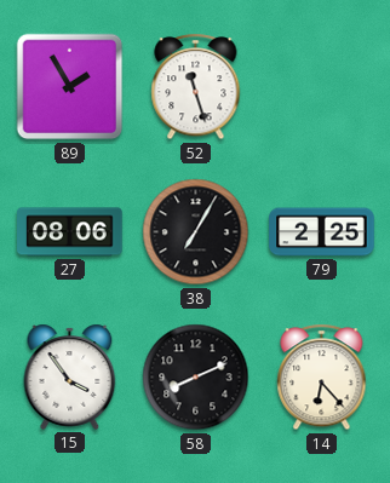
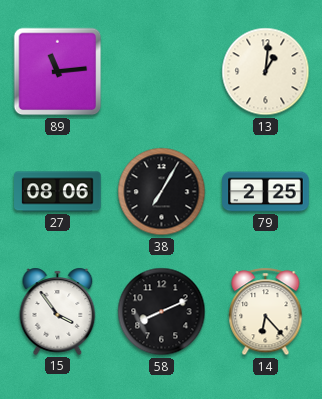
89: 1:55 -> 11:14 (58, 72)
52: 11:27 -> none (196, 87)
13: none -> 1:01 (266, 72)
